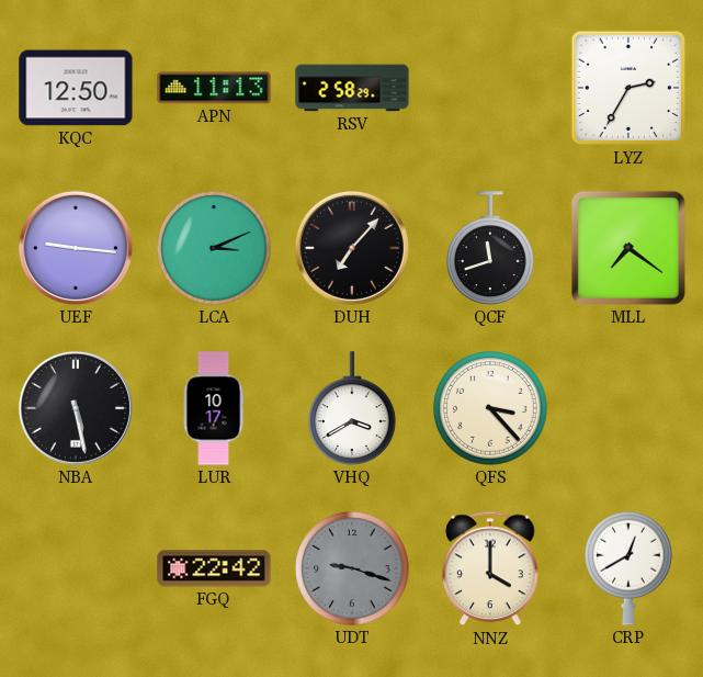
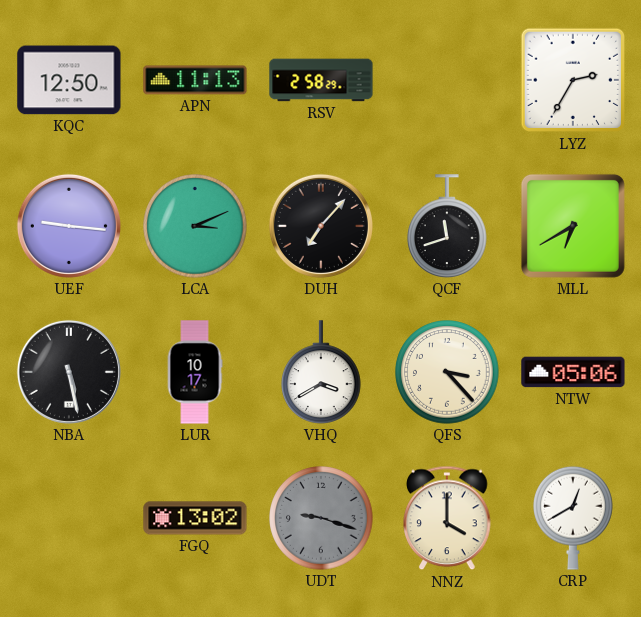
MLL: 7:21 -> 6:40 (573, 226)
NTW: none -> 05:06 (573, 372)
FGQ: 22:42 -> 13:02 (195, 518)
